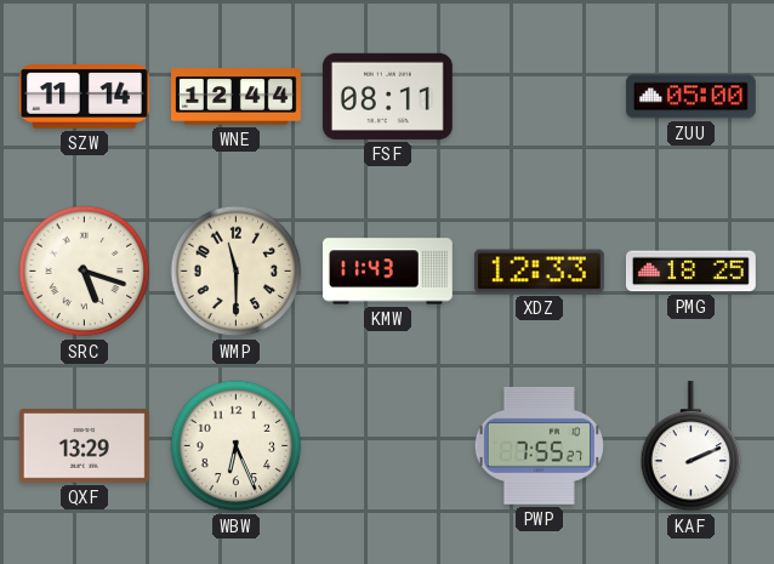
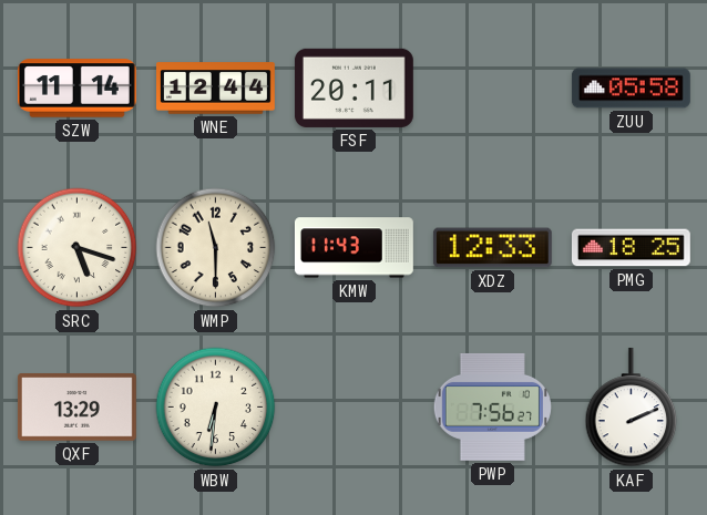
FSF: 08:11 -> 20:11 (353, 87)
ZUU: 05:00 -> 05:58 (631, 89)
WBW: 6:26 -> 6:31 (216, 408)
PWP: 7:55 -> 7:56 (492, 406)
